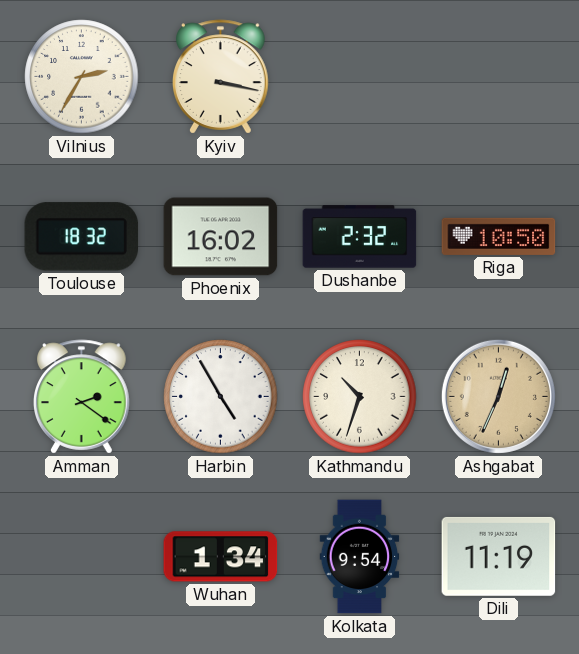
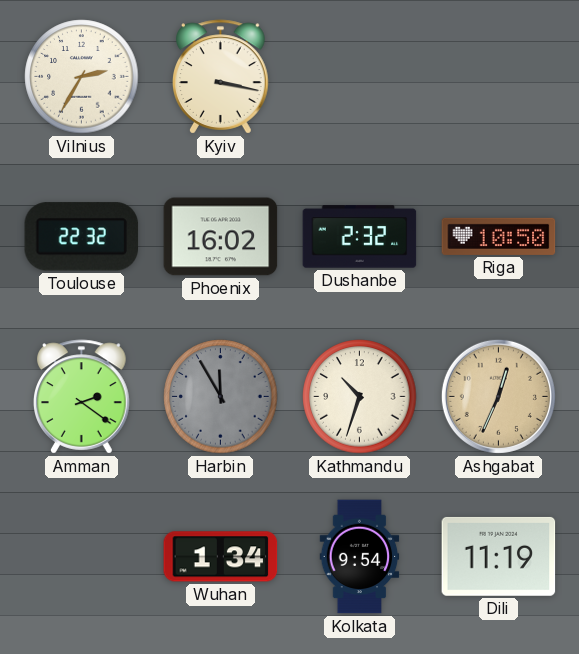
Toulouse: 18:32 -> 22:32 (82, 237)
Harbin: 4:55 -> 11:55 (221, 397)
Harbin dial: white -> grey (221, 397)
